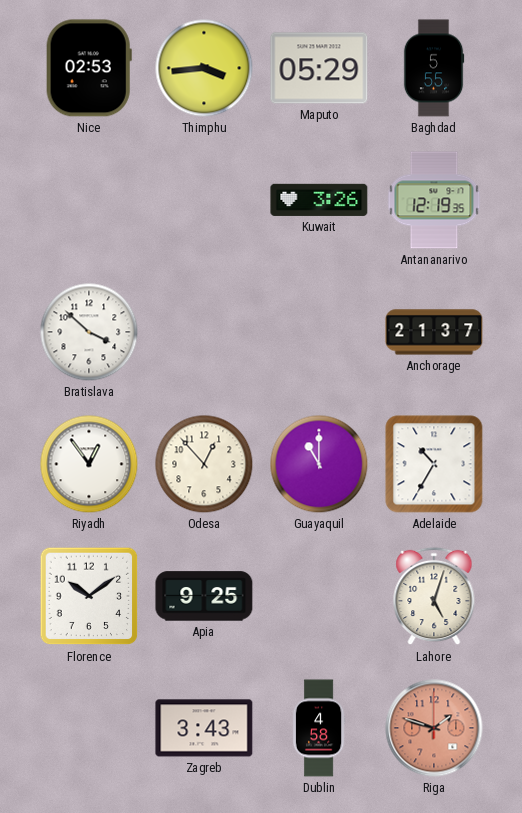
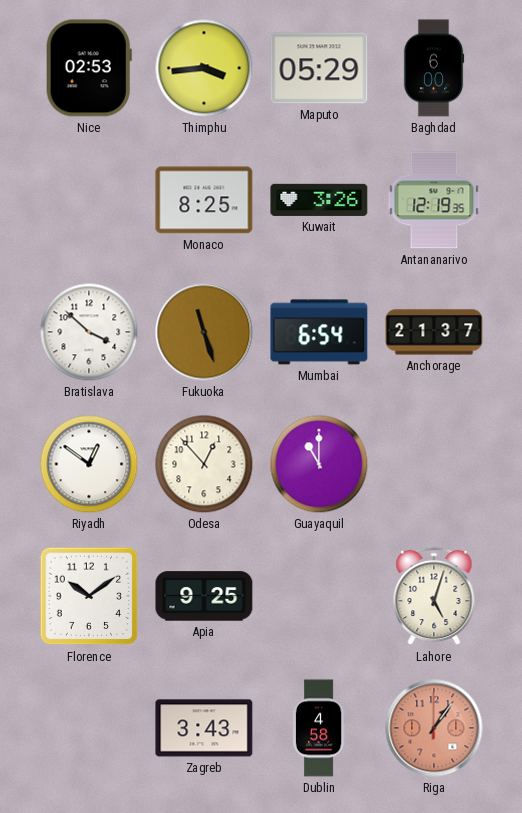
Baghdad: 5:55 -> 6:00 (434, 68)
Monaco: none -> 8:25 (204, 200)
Fukuoka: none -> 11:27 (204, 332)
Mumbai: none -> 6:54 (319, 332)
Riyadh: 12:54 -> 12:51 (89, 464)
Adelaide: 10:35 -> none (434, 464)
Riga: 1:48 -> 1:06 (434, 728)
